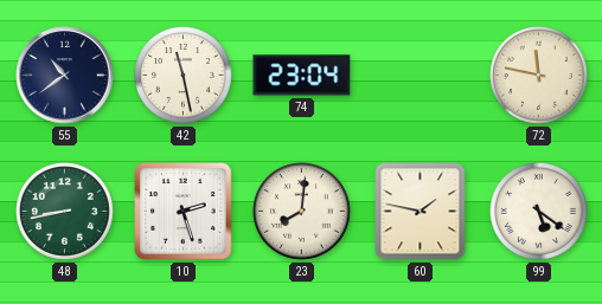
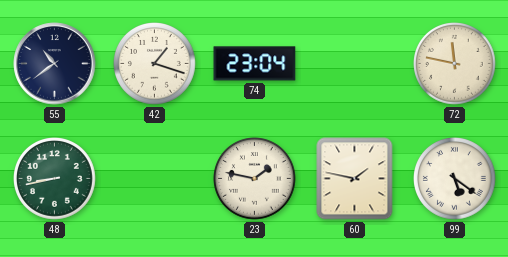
42: 11:28 -> 1:18 (155, 64)
10: 2:27 -> none (184, 212)
23: 8:01 -> 1:47 (255, 179)
